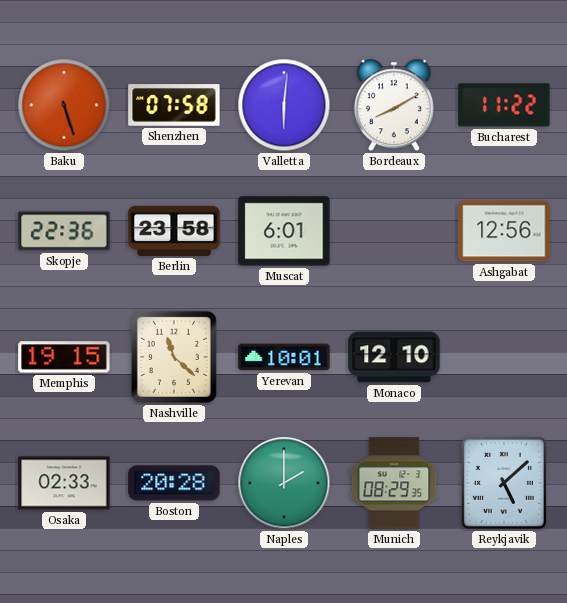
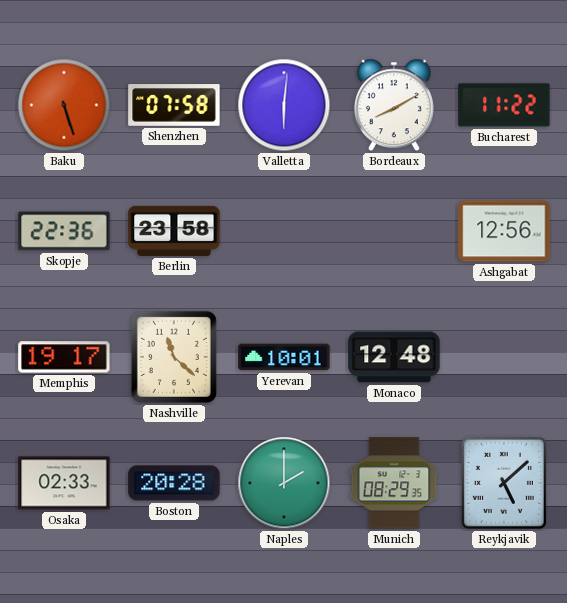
Muscat: 6:01 -> none (284, 231)
Memphis: 19:15 -> 19:17 (64, 357)
Monaco: 12:10 -> 12:48 (394, 357)
